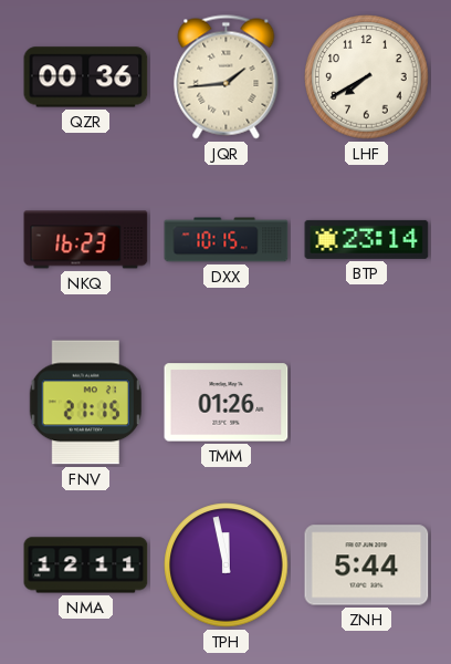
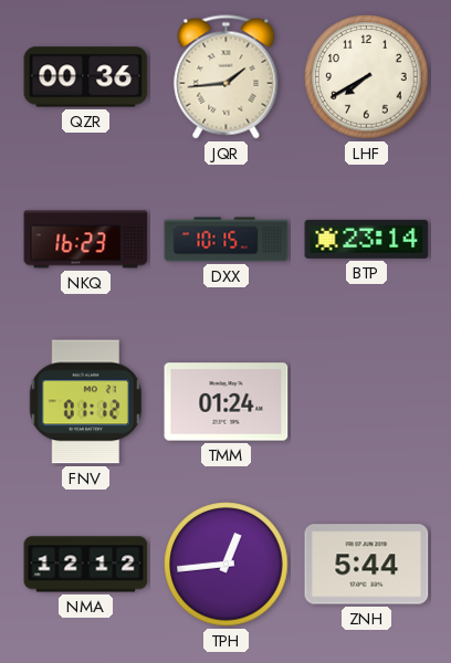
FNV: 21:15 -> 01:12 (85, 402)
TMM: 01:26 -> 01:24 (227, 402)
NMA: 12:11 -> 12:12 (86, 565)
TPH: 11:58 -> 12:44 (227, 565)
